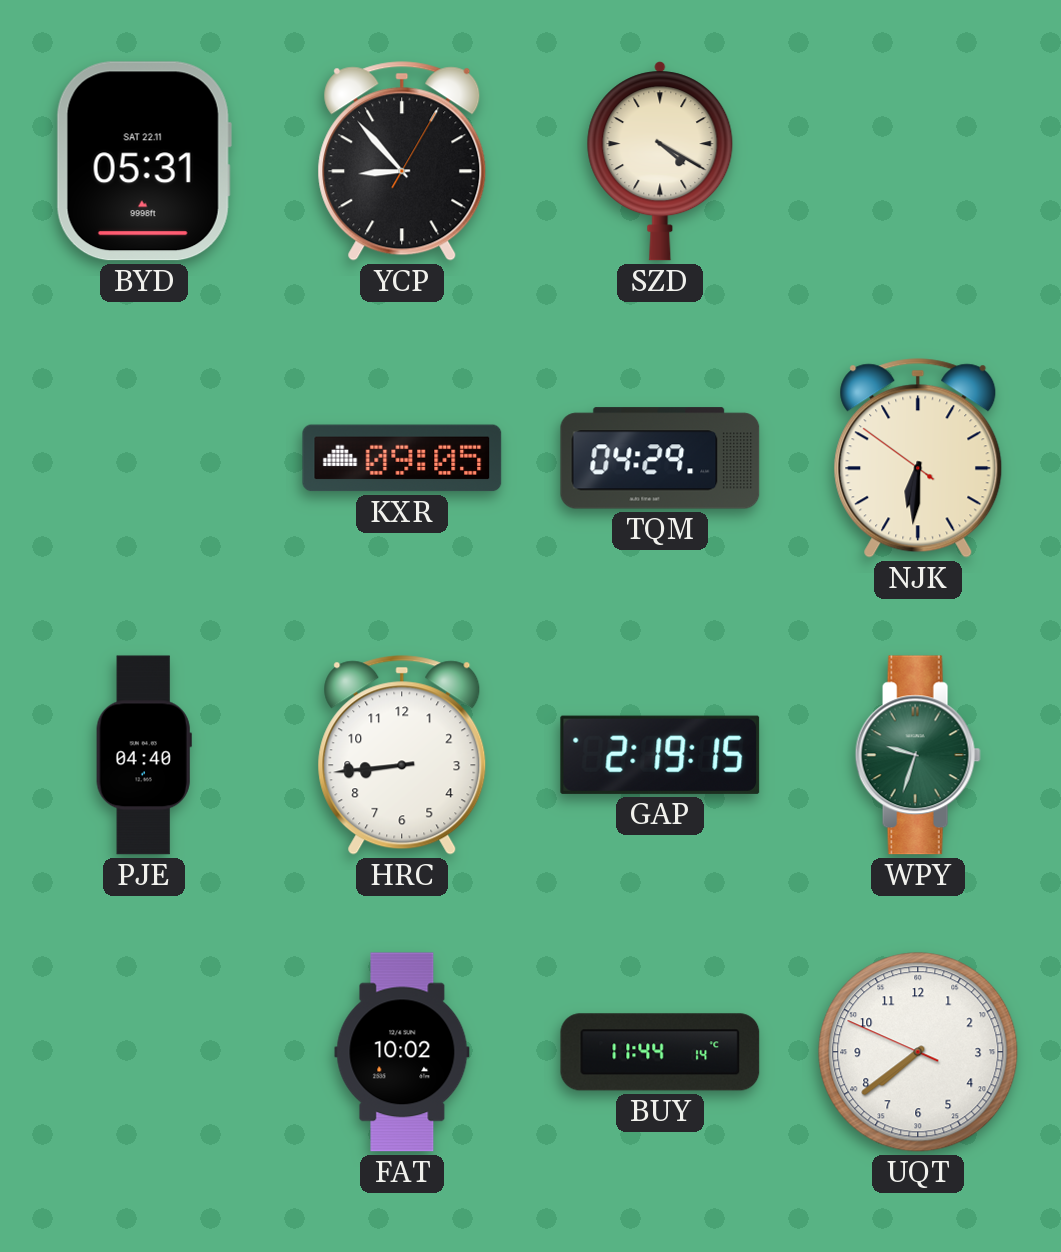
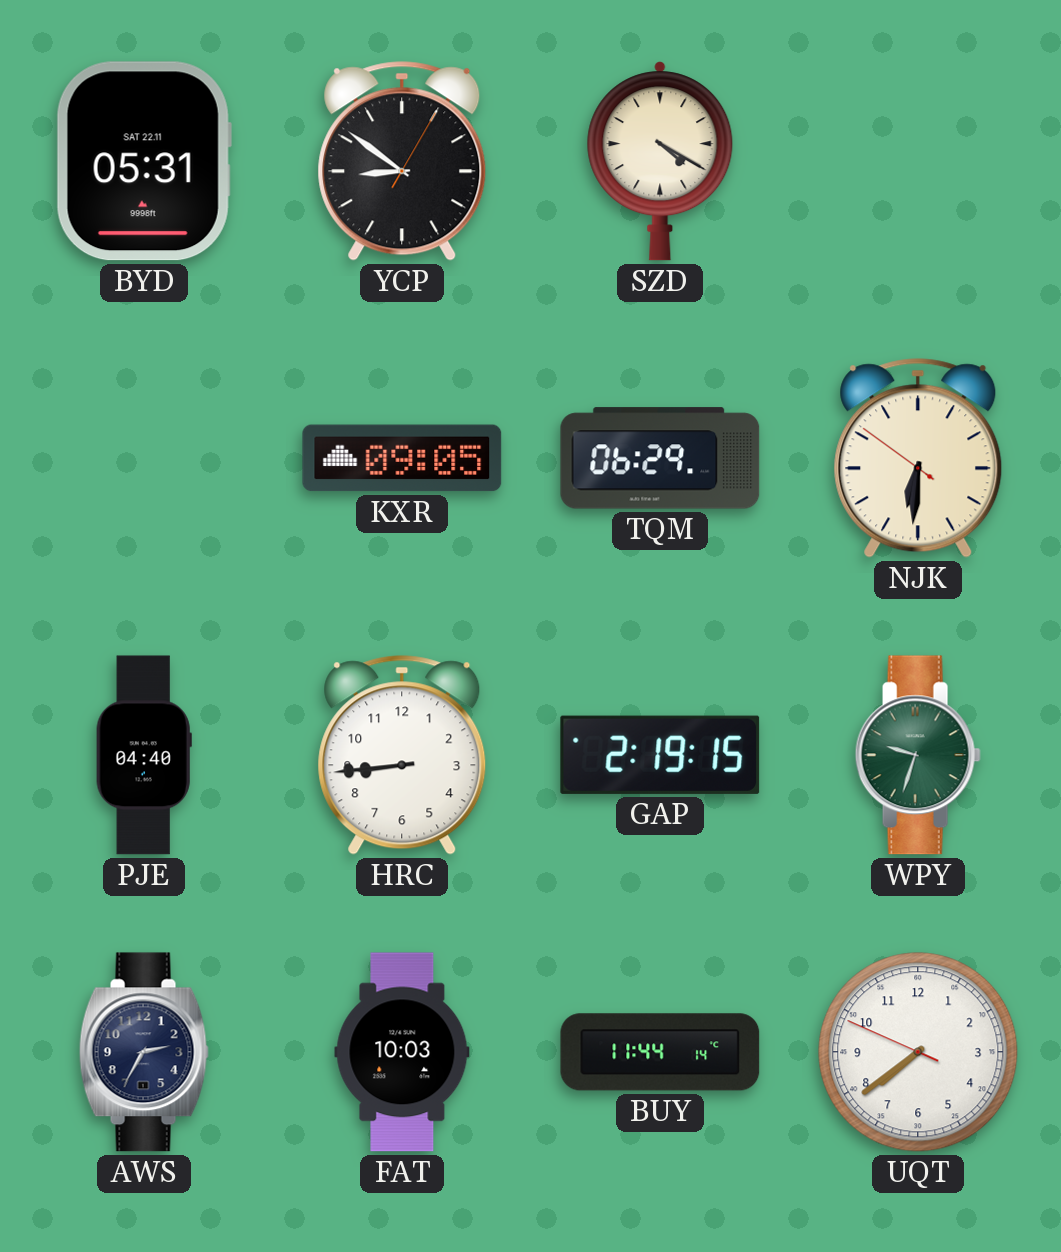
YCP: 8:53 -> 8:51 (402, 161)
TQM: 04:29 -> 06:29 (660, 458)
AWS: none -> 2:35 (144, 1052)
FAT: 10:02 -> 10:03 (402, 1052)
